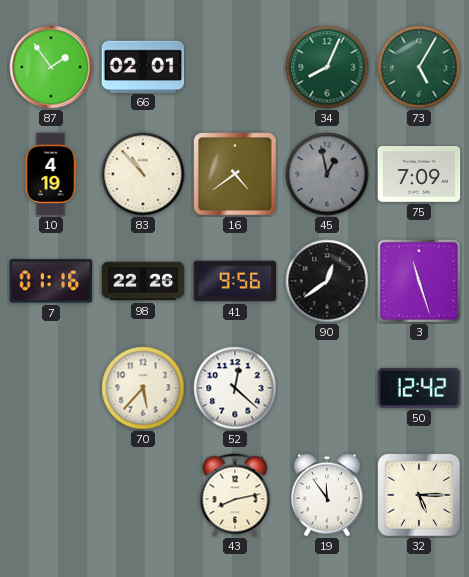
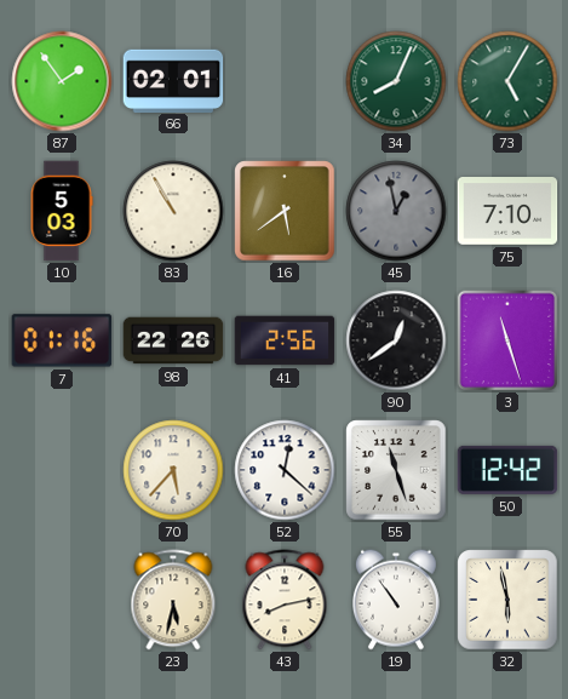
10: 4:19 -> 5:03 (62, 211)
83: 10:53 -> 10:55 (173, 211)
16: 4:39 -> 5:39 (285, 211)
75: 7:09 -> 7:10 (507, 212)
41: 9:56 -> 2:56 (285, 340)
55: none -> 11:27 (396, 470)
23: none -> 5:32 (173, 600)
19: 11:54 -> 10:54 (396, 600)
32: 5:15 -> 5:58 (507, 600)
